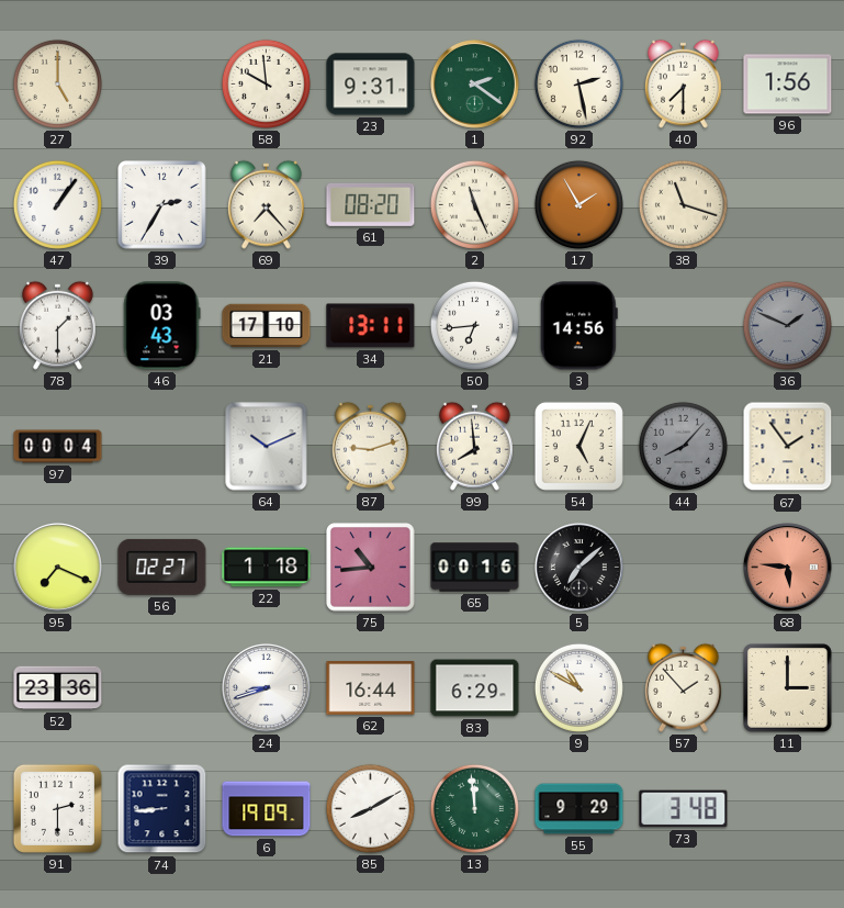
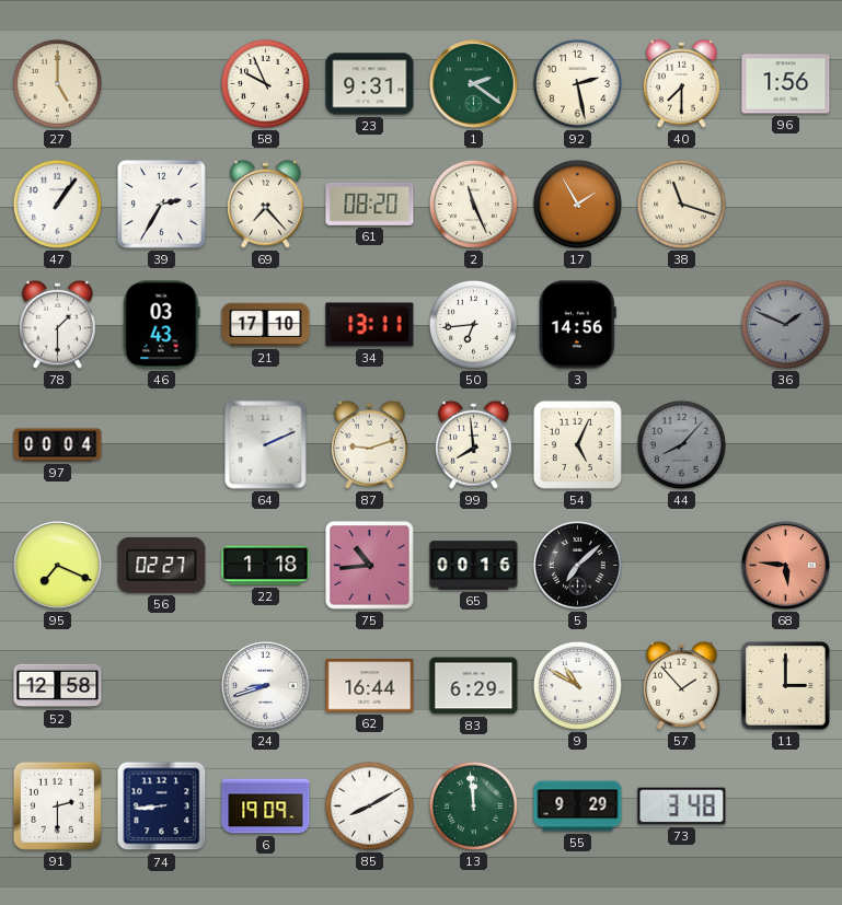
58: 9:59 -> 9:56 (265, 83)
64: 10:11 -> 2:11 (266, 445)
67: 1:54 -> none (788, 447)
52: 23:36 -> 12:58 (58, 686)
